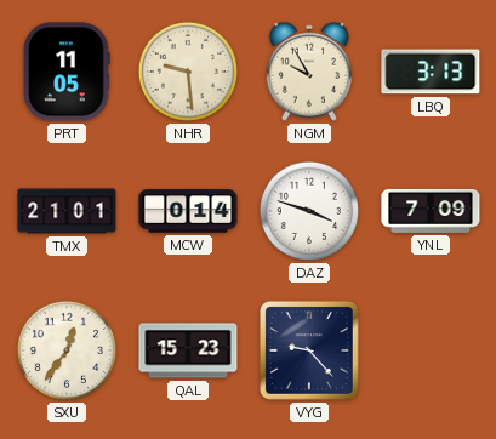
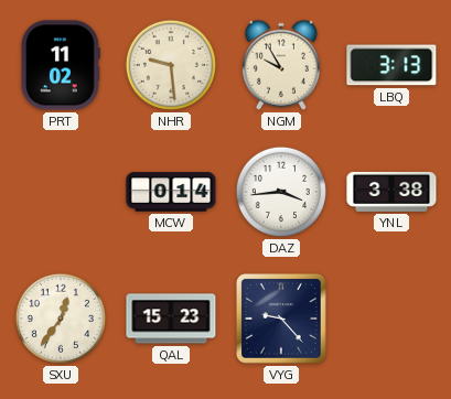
PRT: 11:05 -> 11:02 (62, 65)
TMX: 21:01 -> none (67, 211)
DAZ: 3:48 -> 3:44 (281, 192)
YNL: 7:09 -> 3:38 (391, 192)
